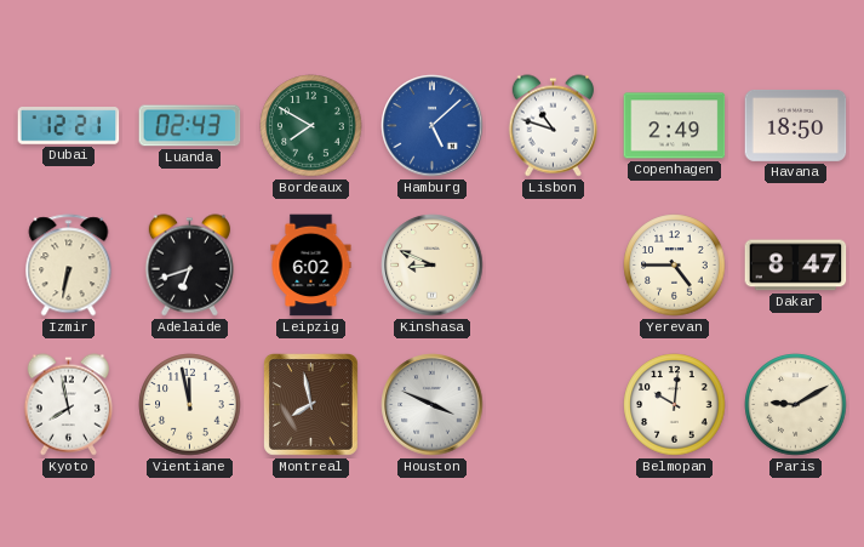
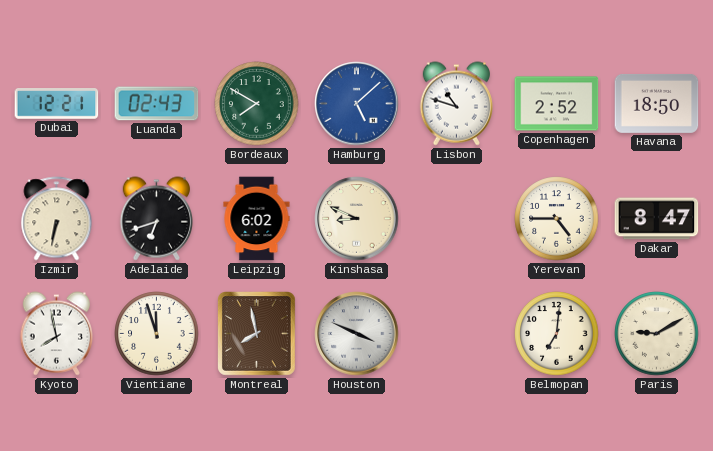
Copenhagen: 2:49 -> 2:52 (557, 104)
Vientiane: 11:58 -> 11:57 (157, 334)
Belmopan: 10:01 -> 7:01 (557, 334)
